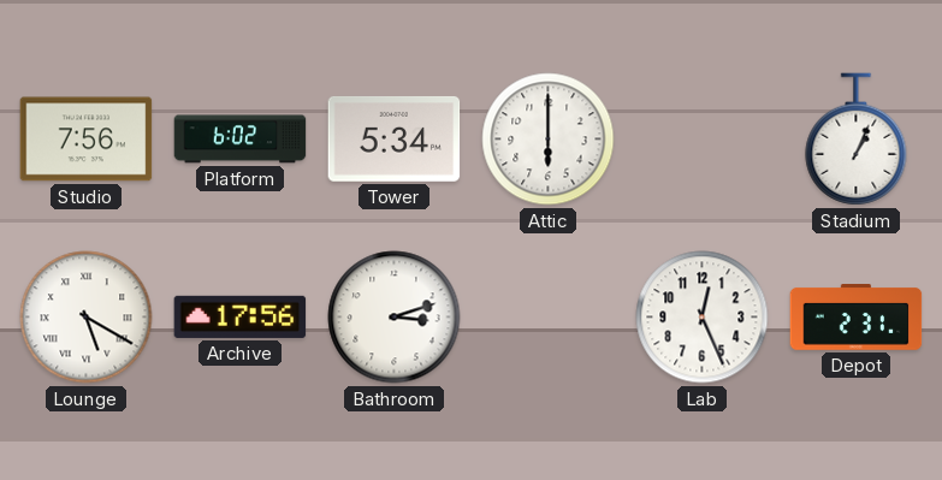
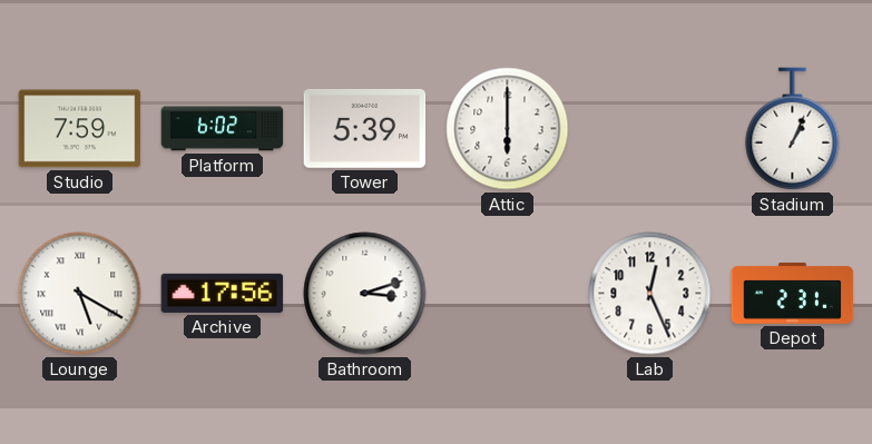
Studio: 7:56 -> 7:59 (80, 129)
Tower: 5:34 -> 5:39 (365, 129)
